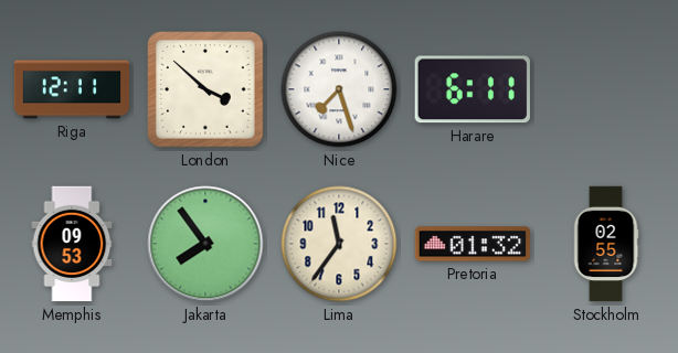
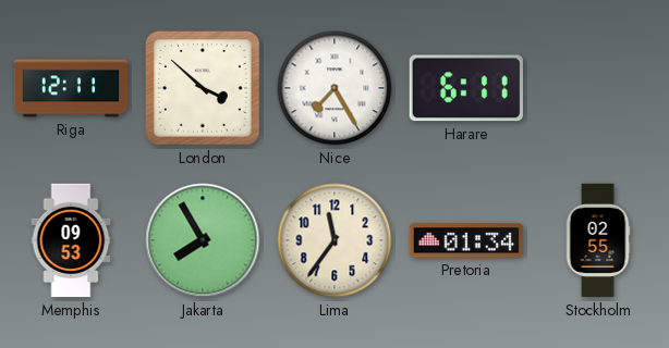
Nice: 7:27 -> 7:25 (334, 88)
Jakarta: 7:54 -> 7:55 (203, 240)
Pretoria: 01:32 -> 01:34 (466, 240)
